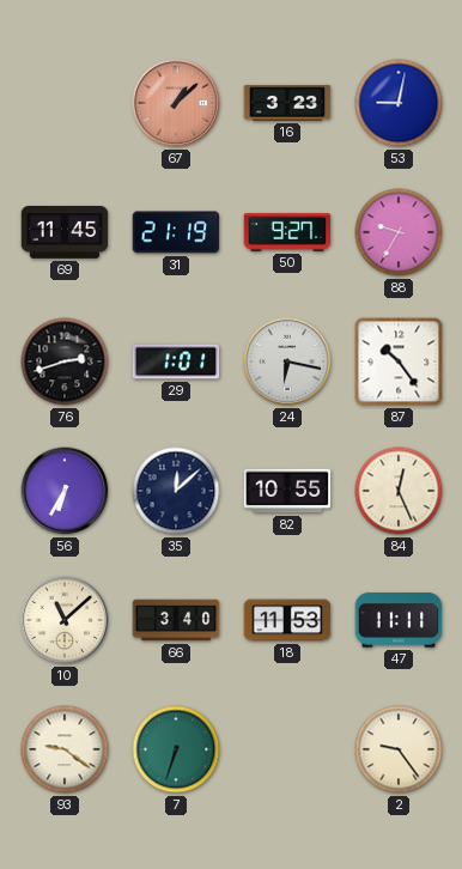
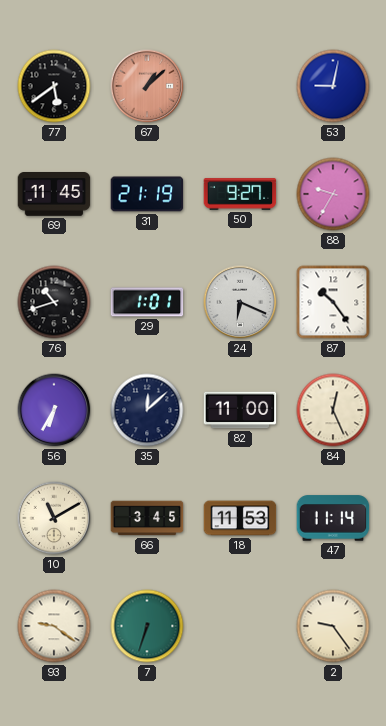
77: none -> 5:39 (54, 86)
16: 3:23 -> none (287, 103)
76: 2:42 -> 10:42 (54, 302)
24: 6:17 -> 6:19 (240, 302)
82: 10:55 -> 11:00 (240, 410)
10: 11:08 -> 11:10 (54, 518)
66: 3:40 -> 3:45 (147, 518)
47: 11:11 -> 11:14 (333, 518)
